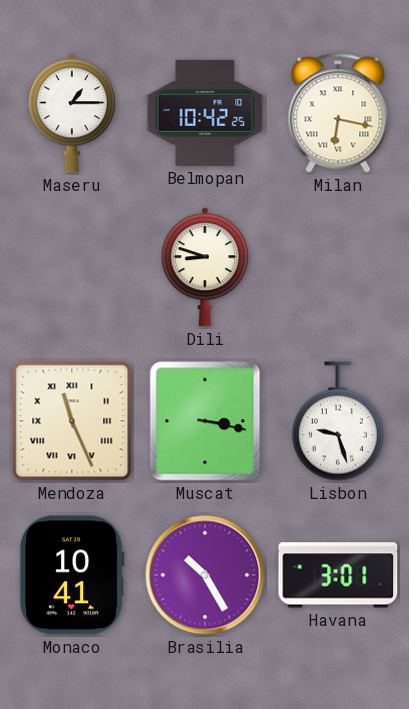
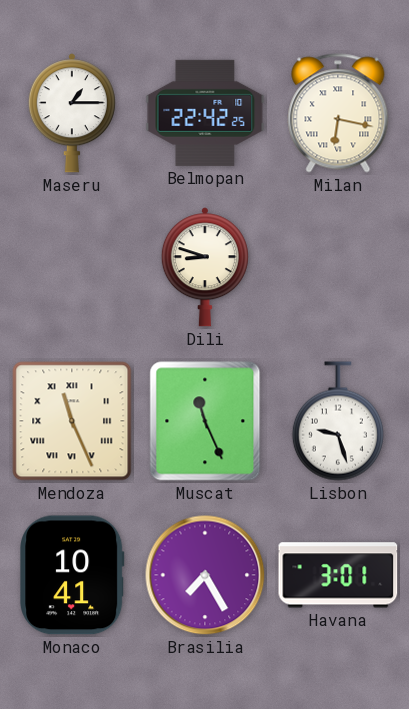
Belmopan: 10:42 -> 22:42 (205, 113)
Muscat: 3:17 -> 11:26 (205, 421)
Brasilia: 10:25 -> 7:25 (205, 575)
